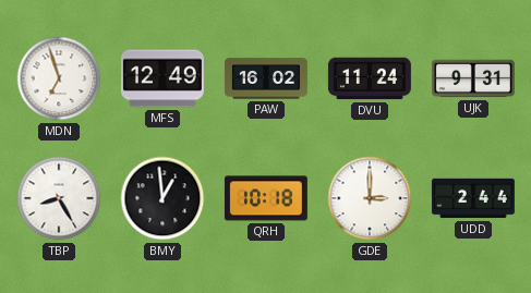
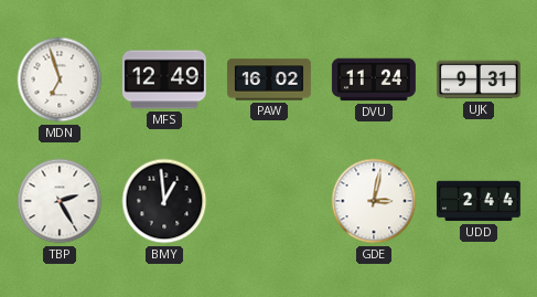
TBP: 8:25 -> 2:25 (60, 201)
QRH: 10:18 -> none (266, 198)
GDE: 3:00 -> 3:02 (374, 201)
